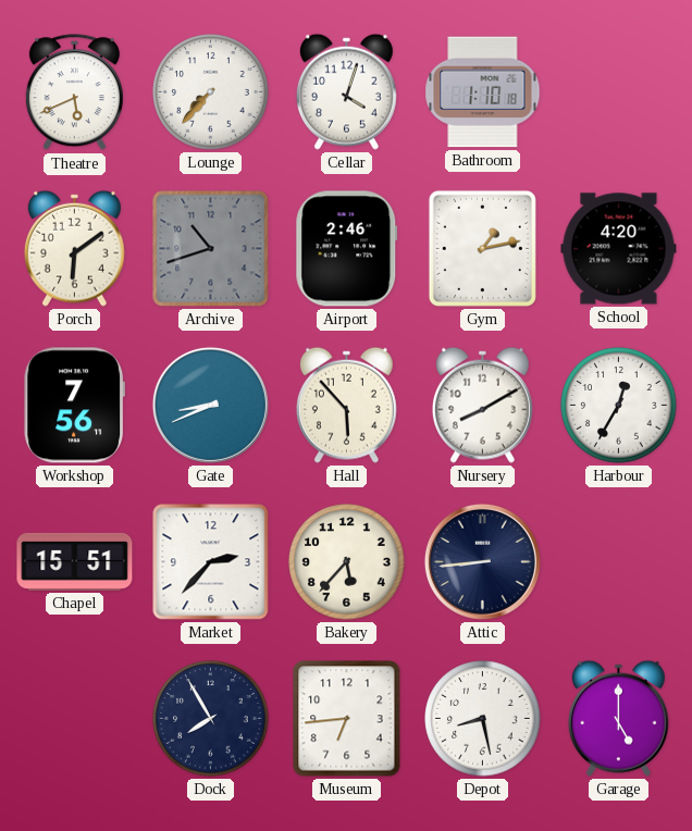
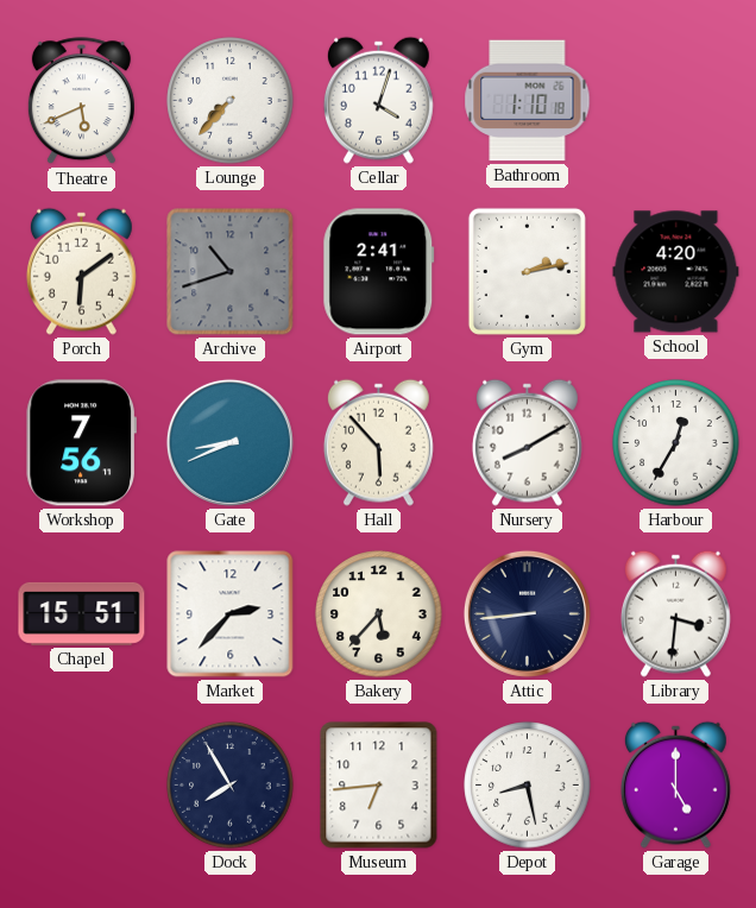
Airport: 2:46 -> 2:41 (379, 272)
Gym: 1:13 -> 2:13 (527, 271)
Library: none -> 3:31 (675, 613)
